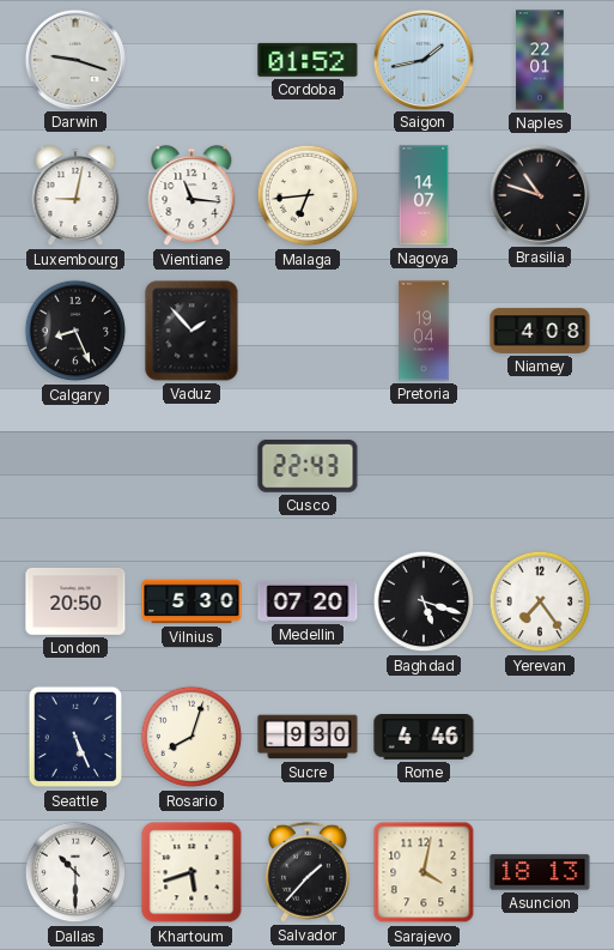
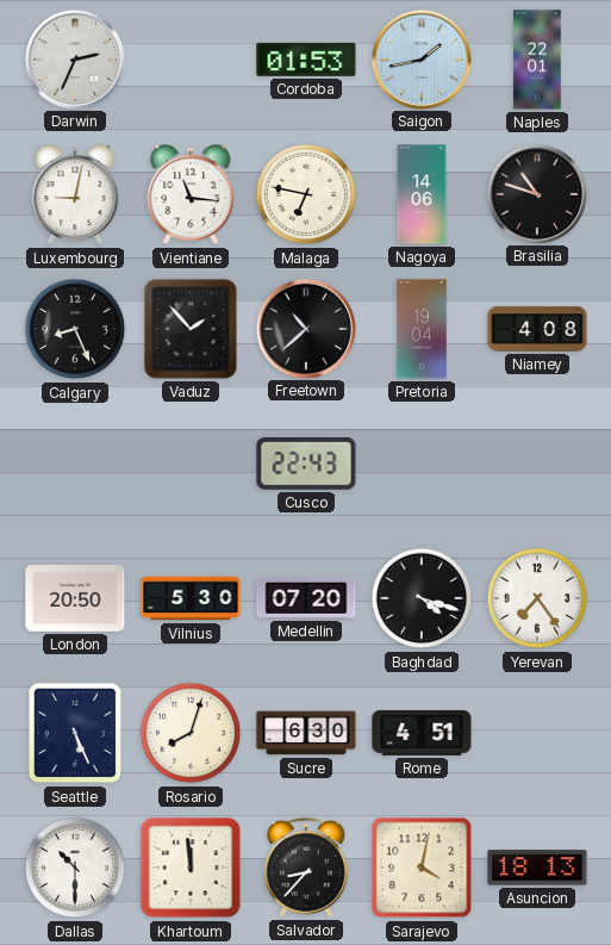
Darwin: 9:18 -> 2:34 (74, 58)
Cordoba: 01:52 -> 01:53 (306, 60)
Malaga: 6:44 -> 6:47 (306, 194)
Nagoya: 14:07 -> 14:06 (422, 194)
Freetown: none -> 10:38 (305, 328)
Baghdad: 5:18 -> 4:18 (422, 598)
Sucre: 9:30 -> 6:30 (306, 733)
Rome: 4:46 -> 4:51 (422, 734)
Khartoum: 5:42 -> 11:59 (191, 868)
Salvador: 1:37 -> 8:37 (306, 868)
